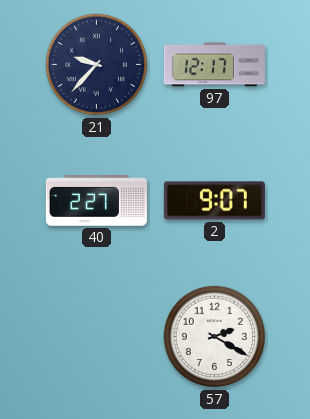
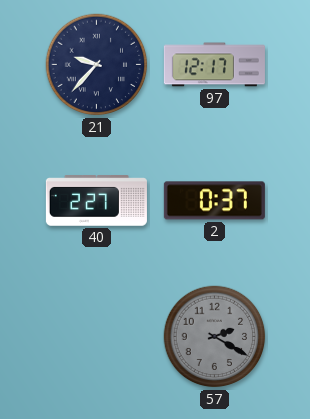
2: 9:07 -> 0:37 (214, 201)
57 dial: white -> grey (215, 337)
